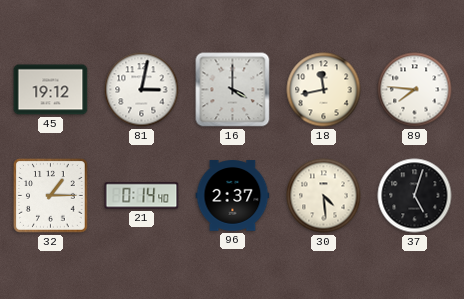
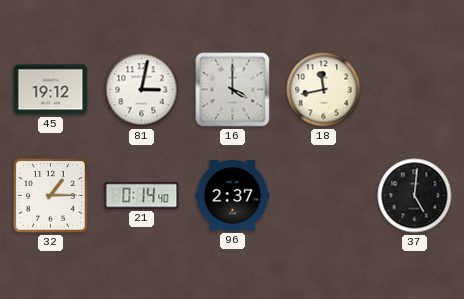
89: 7:46 -> none (415, 90)
30: 4:29 -> none (324, 196)
37: 5:03 -> 5:01 (415, 196)
